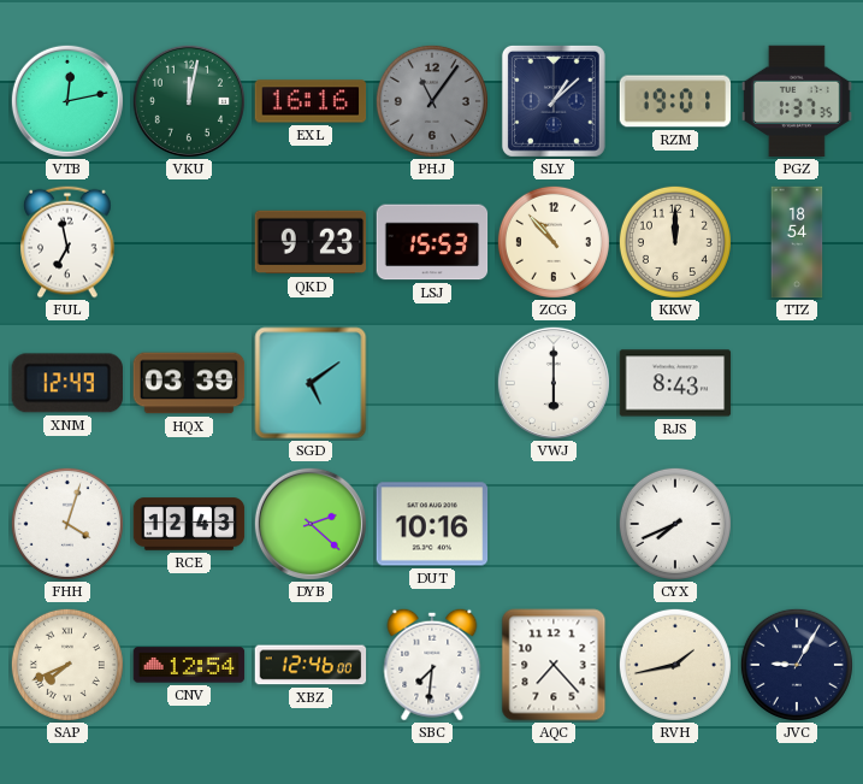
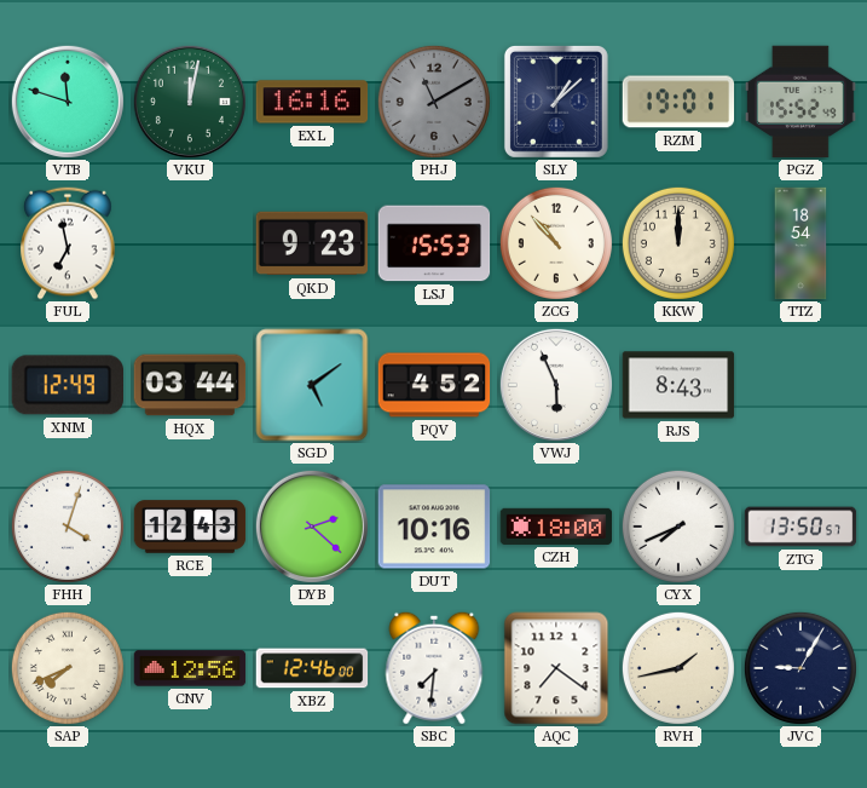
VTB: 12:13 -> 11:48 (68, 102)
PHJ: 11:06 -> 11:10 (434, 102)
PGZ: 1:37 -> 15:52 (800, 102)
HQX: 03:39 -> 03:44 (190, 385)
PQV: none -> 4:52 (434, 385)
VWJ: 6:00 -> 5:56 (556, 385)
CZH: none -> 18:00 (556, 527)
ZTG: none -> 13:50 (800, 527)
CNV: 12:54 -> 12:56 (190, 668)
AQC: 7:23 -> 7:21 (556, 668)
